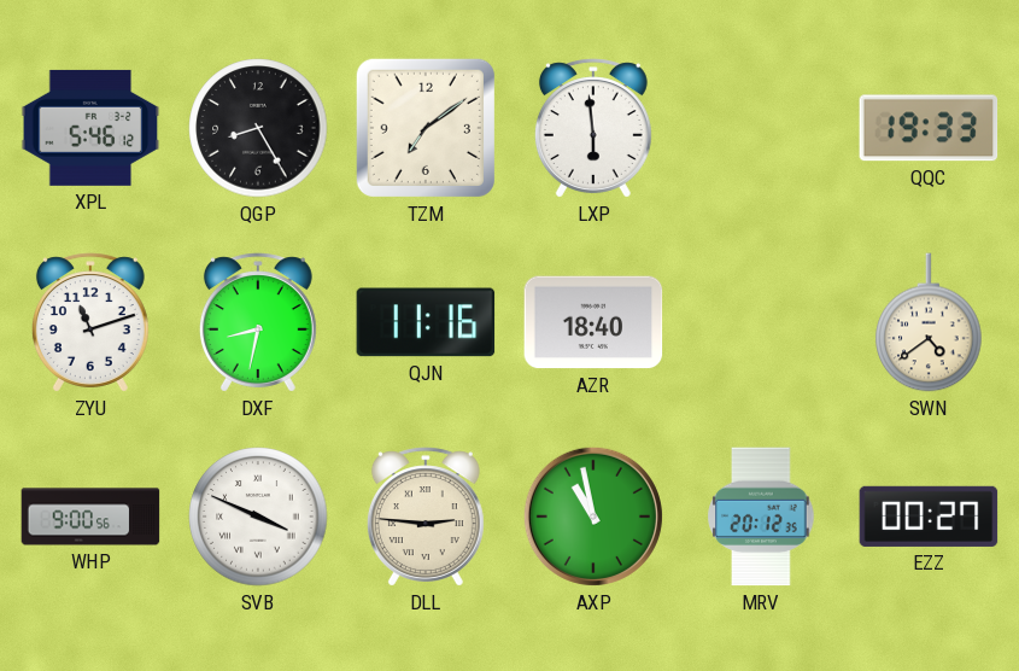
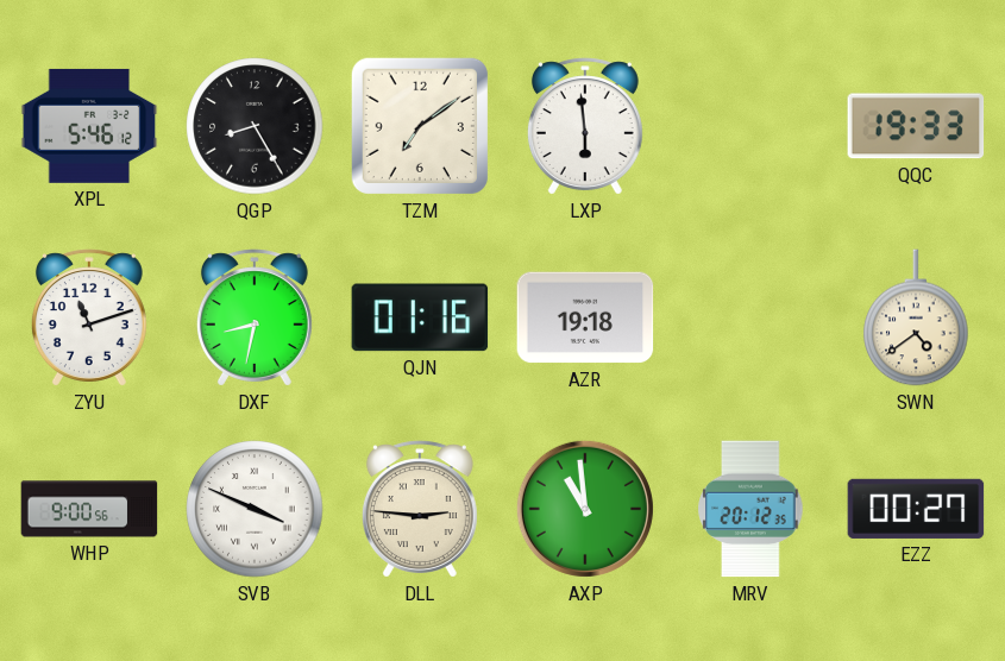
QJN: 11:16 -> 01:16 (420, 317)
AZR: 18:40 -> 19:18 (585, 317)
AXP: 10:58 -> 10:59 (585, 509)
